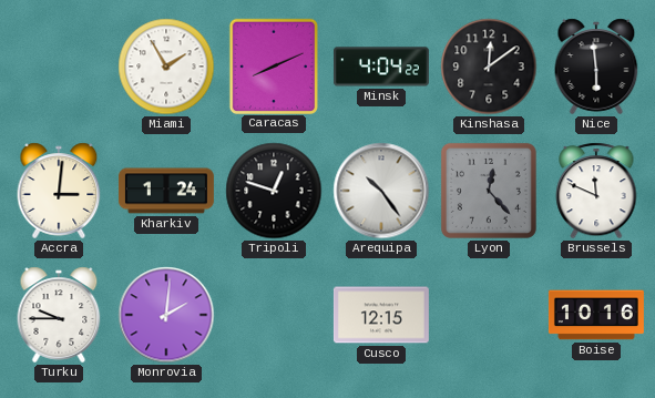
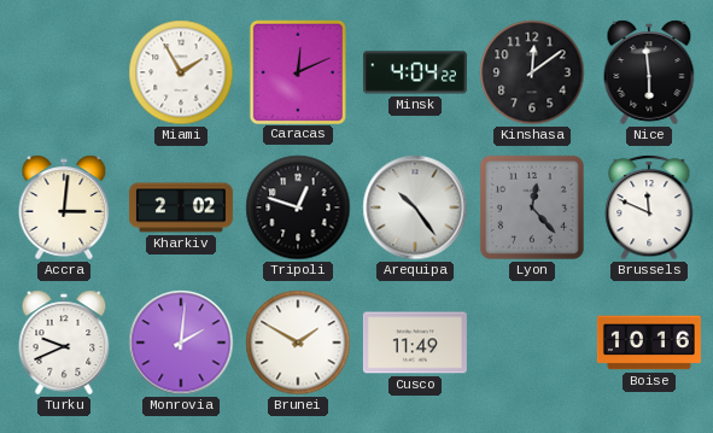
Caracas: 8:11 -> 12:11 (297, 71)
Kharkiv: 1:24 -> 2:02 (181, 207)
Turku: 9:45 -> 9:41 (64, 343)
Brunei: none -> 1:50 (298, 343)
Cusco: 12:15 -> 11:49 (415, 343)
